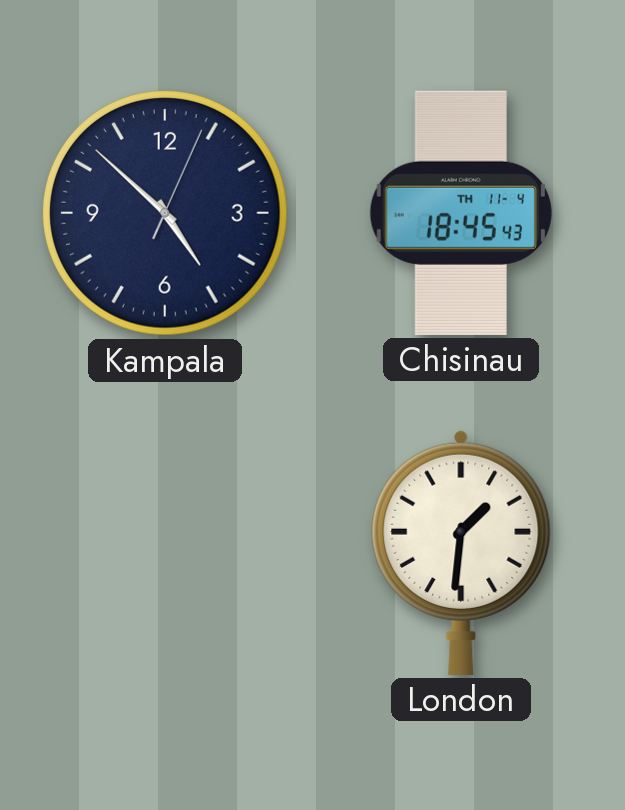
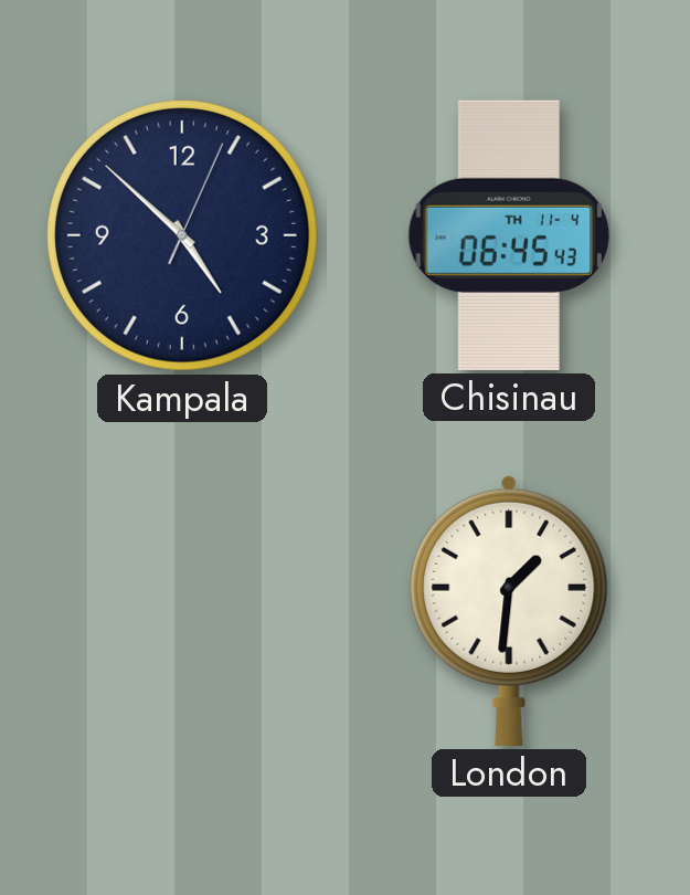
Chisinau: 18:45 -> 06:45 (509, 235)
